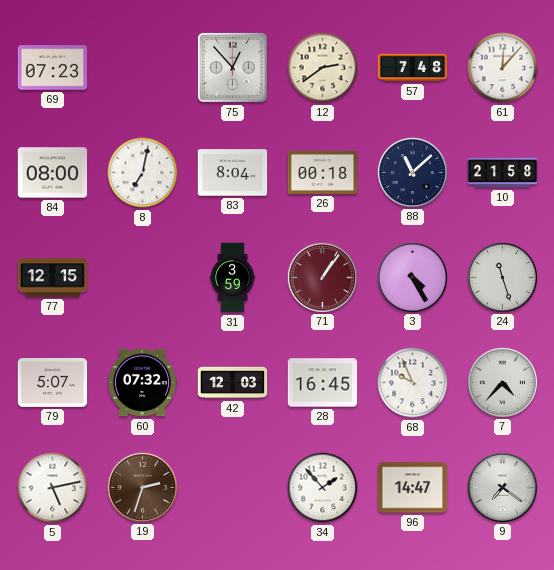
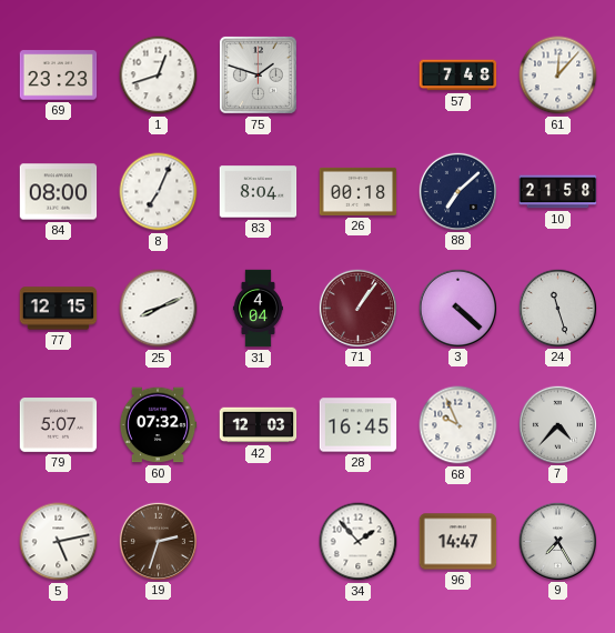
69: 07:23 -> 23:23 (59, 76)
1: none -> 12:42 (159, 76)
75: 12:53 -> 1:48 (258, 74)
12: 2:39 -> none (323, 68)
8: 7:02 -> 7:04 (159, 192)
88: 11:08 -> 7:08 (457, 191)
25: none -> 8:11 (159, 309)
31: 3:59 -> 4:04 (258, 309)
3: 4:25 -> 4:22 (457, 308)
9: 7:21 -> 7:25 (557, 541)
